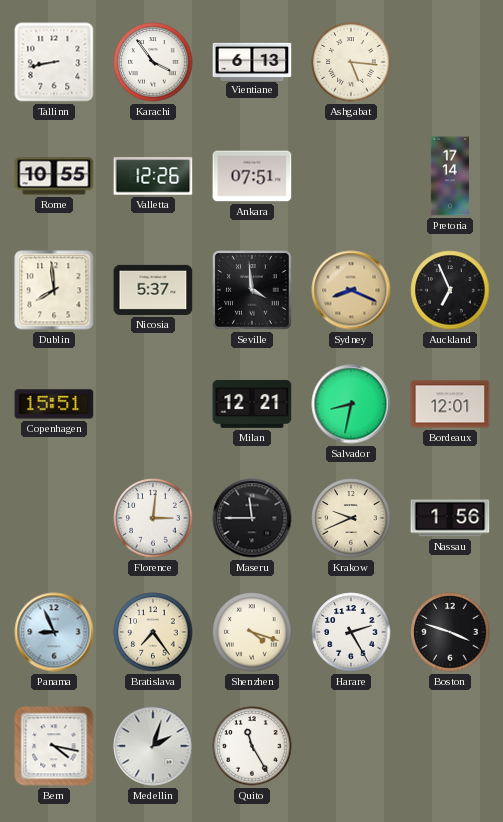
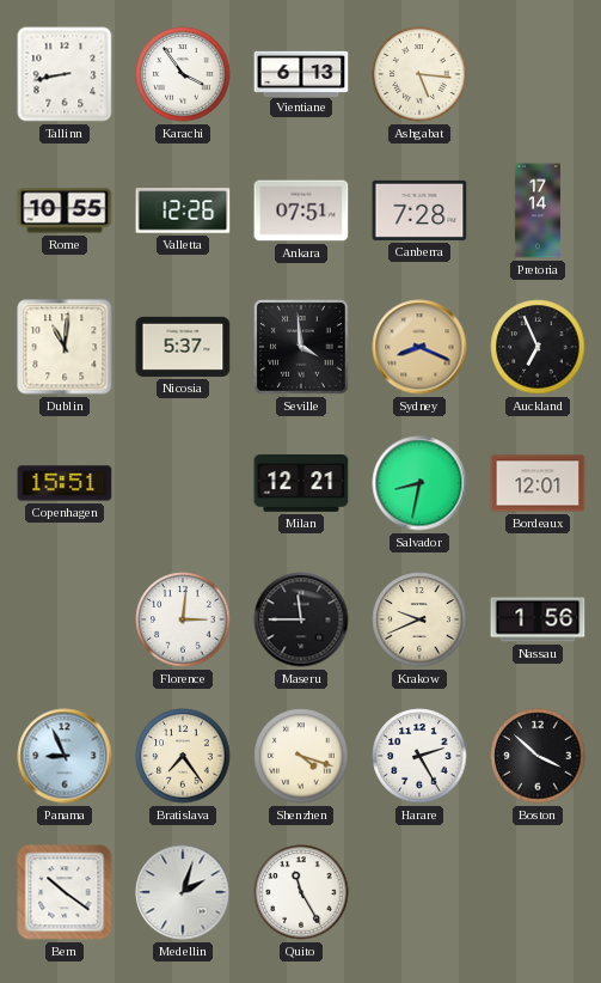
Canberra: none -> 7:28 (419, 210)
Dublin: 7:59 -> 11:01 (65, 347)
Boston: 3:48 -> 3:52 (538, 756)
Bern: 4:17 -> 10:21 (65, 892)
